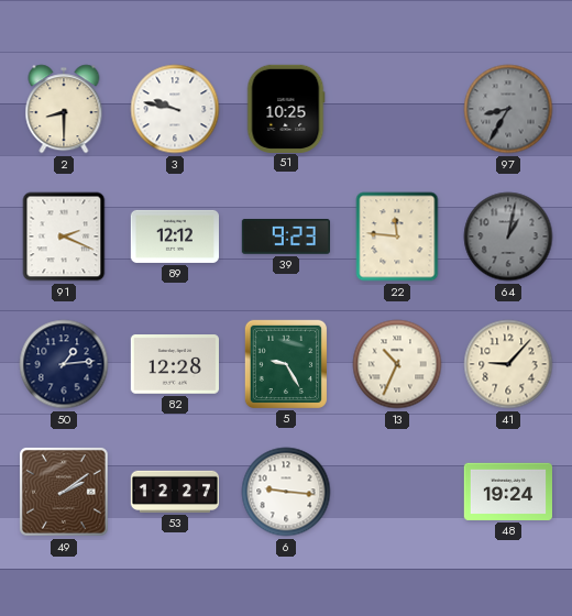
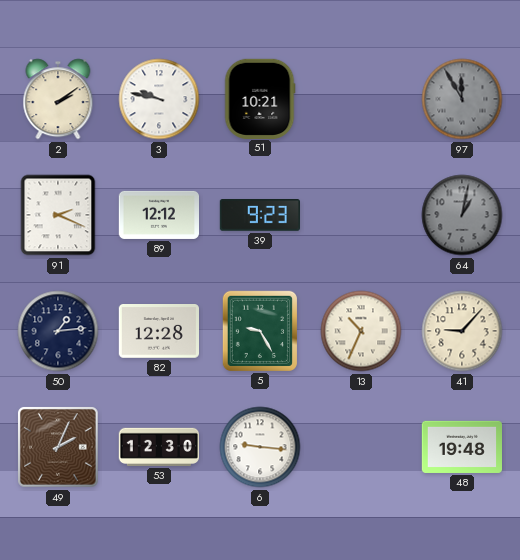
2: 8:30 -> 2:09 (58, 99)
51: 10:25 -> 10:21 (260, 98)
97: 8:35 -> 11:55 (462, 99)
22: 11:46 -> none (397, 237)
49: 2:09 -> 2:04 (58, 447)
53: 12:27 -> 12:30 (158, 447)
48: 19:24 -> 19:48 (461, 447)
